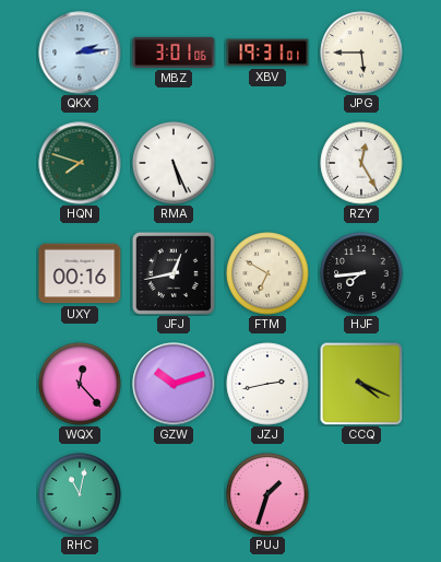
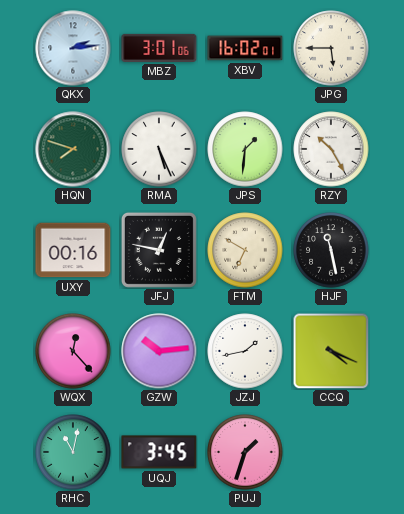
XBV: 19:31 -> 16:02 (245, 48)
JPS: none -> 1:31 (245, 149)
RZY: 12:25 -> 10:25 (331, 149)
JFJ: 12:43 -> 12:47 (159, 250)
HJF: 7:44 -> 11:28 (331, 250)
GZW: 10:12 -> 10:14 (159, 351)
JZJ: 2:43 -> 1:43 (245, 351)
UQJ: none -> 3:45 (159, 452)
